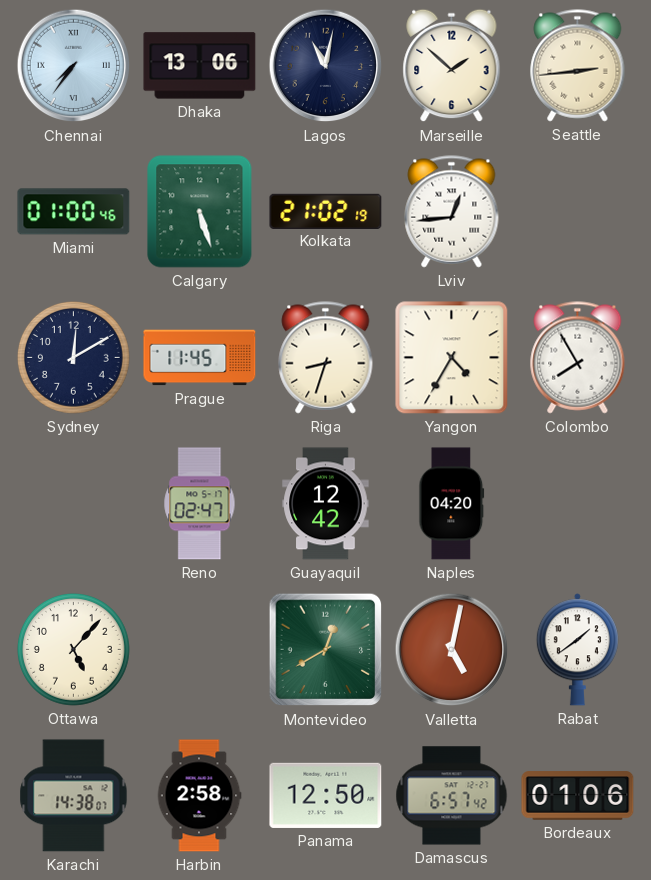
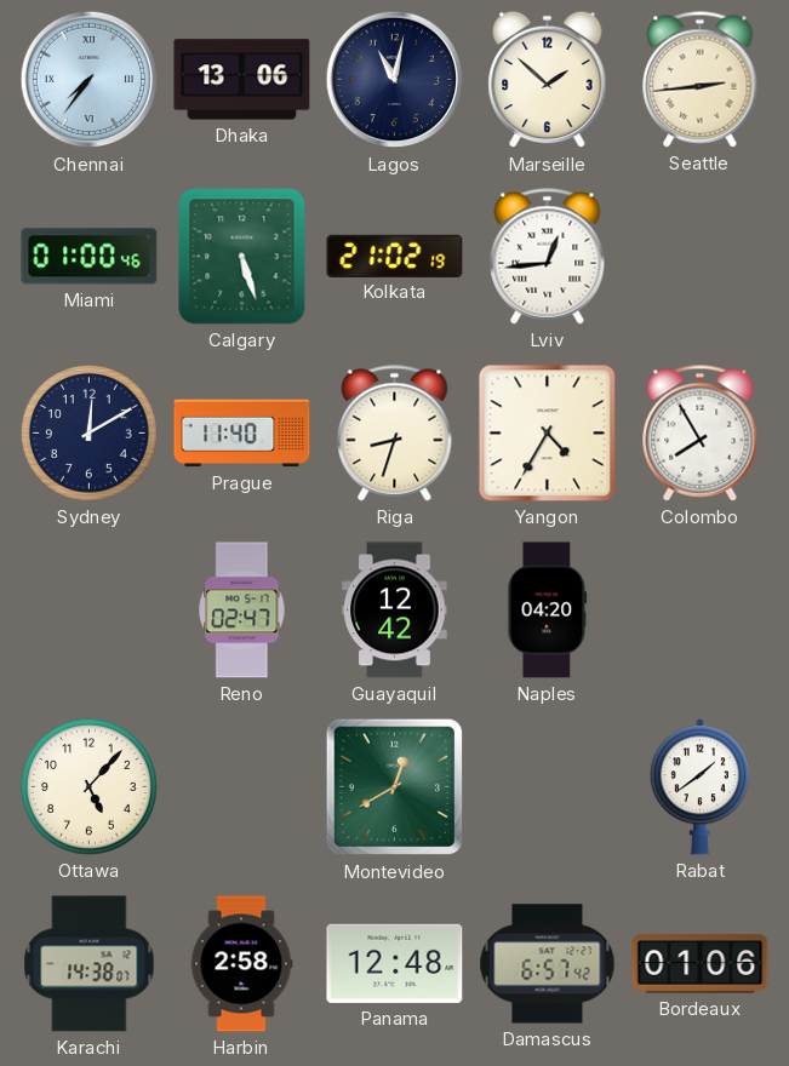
Prague: 11:45 -> 11:40 (242, 434)
Valletta: 5:02 -> none (452, 650)
Panama: 12:50 -> 12:48 (395, 963)
